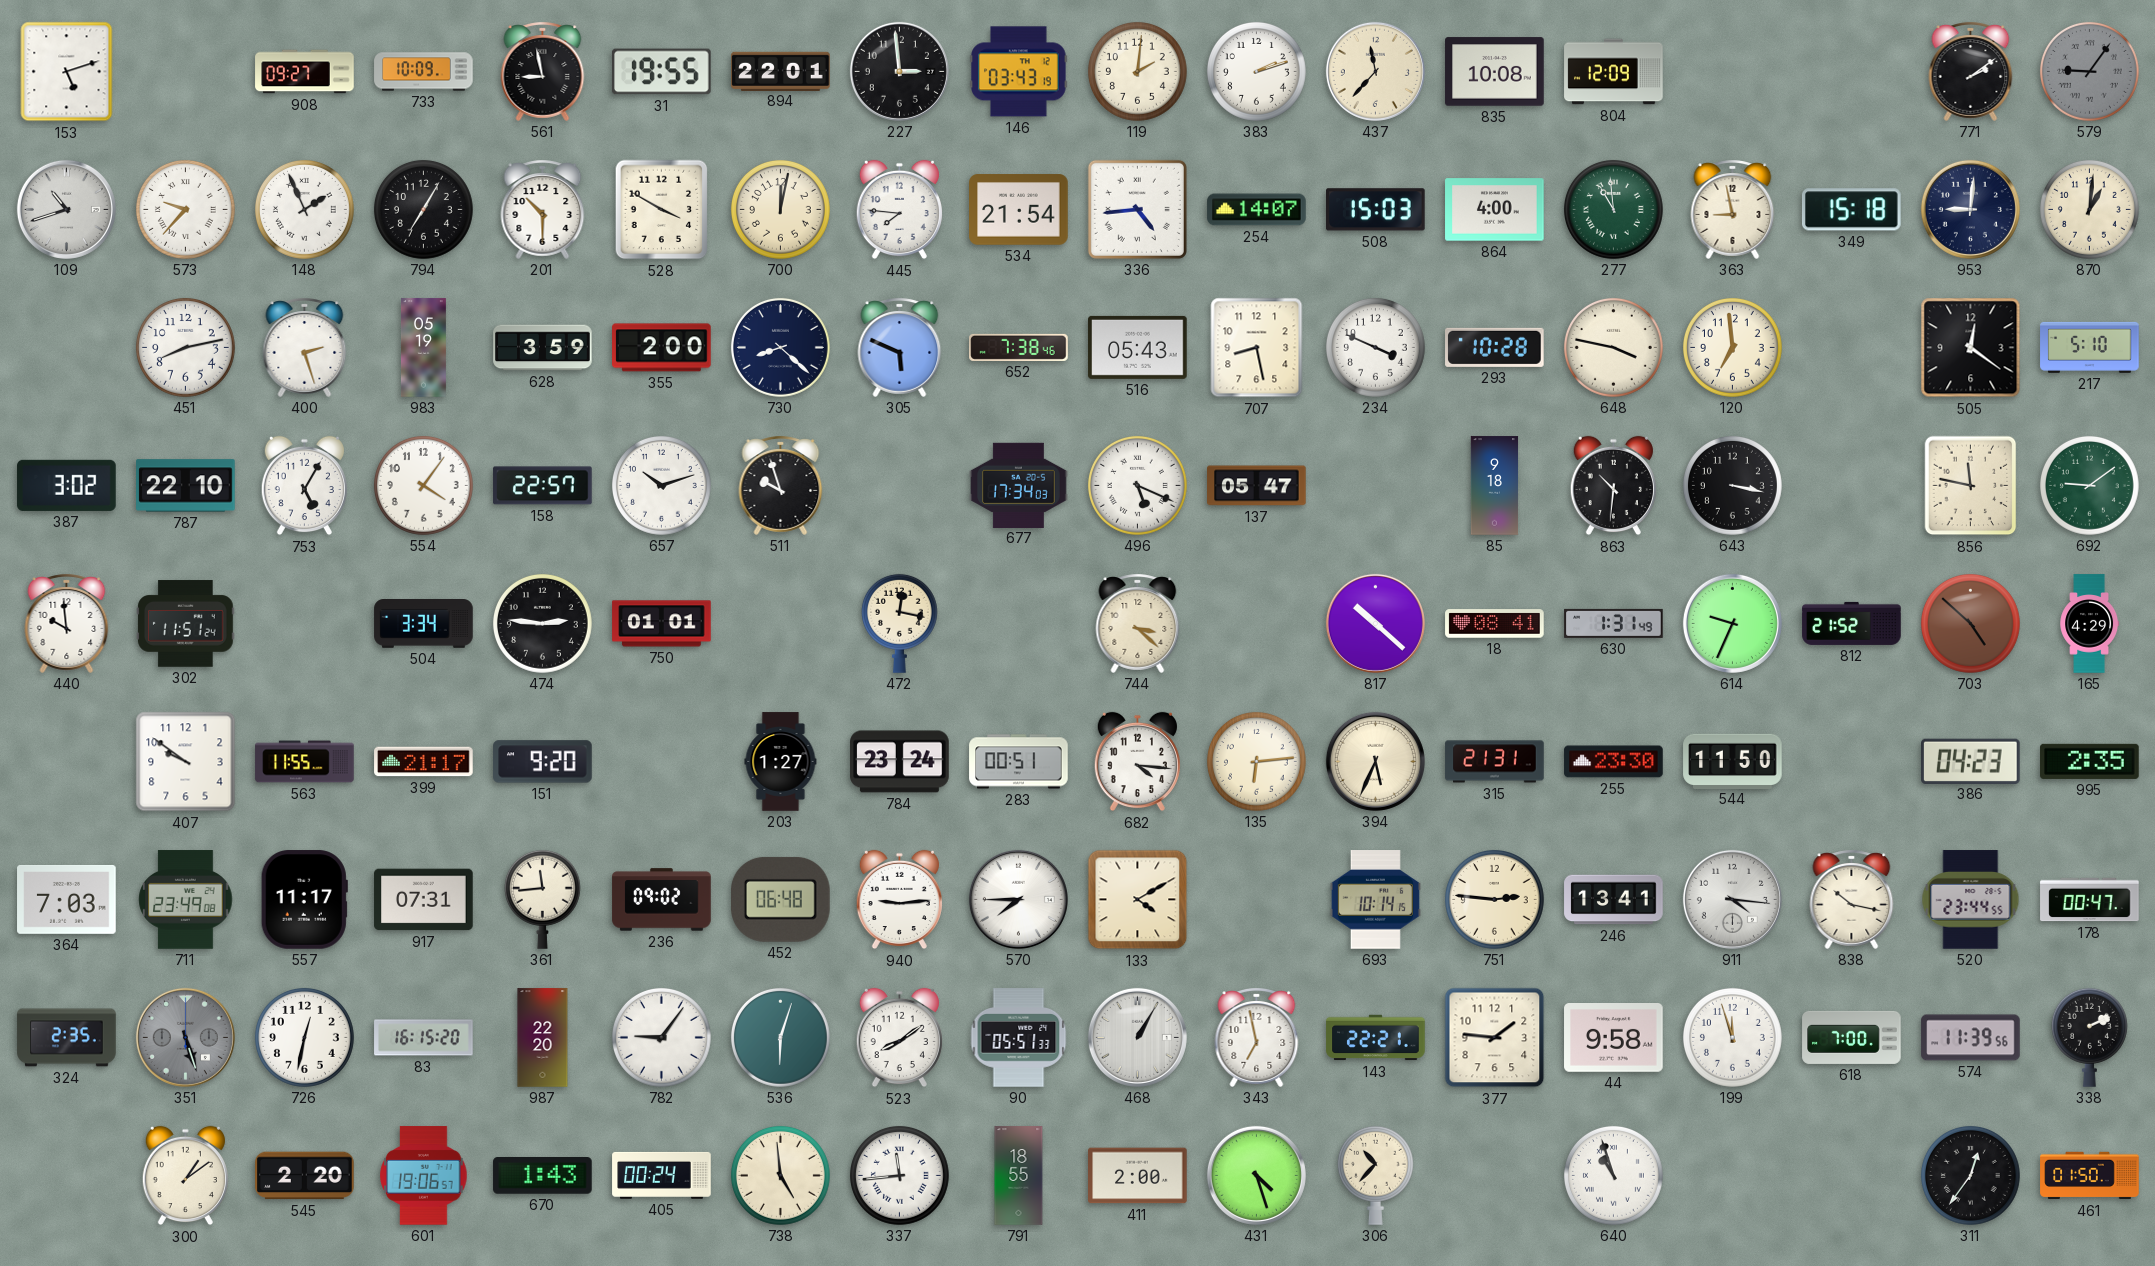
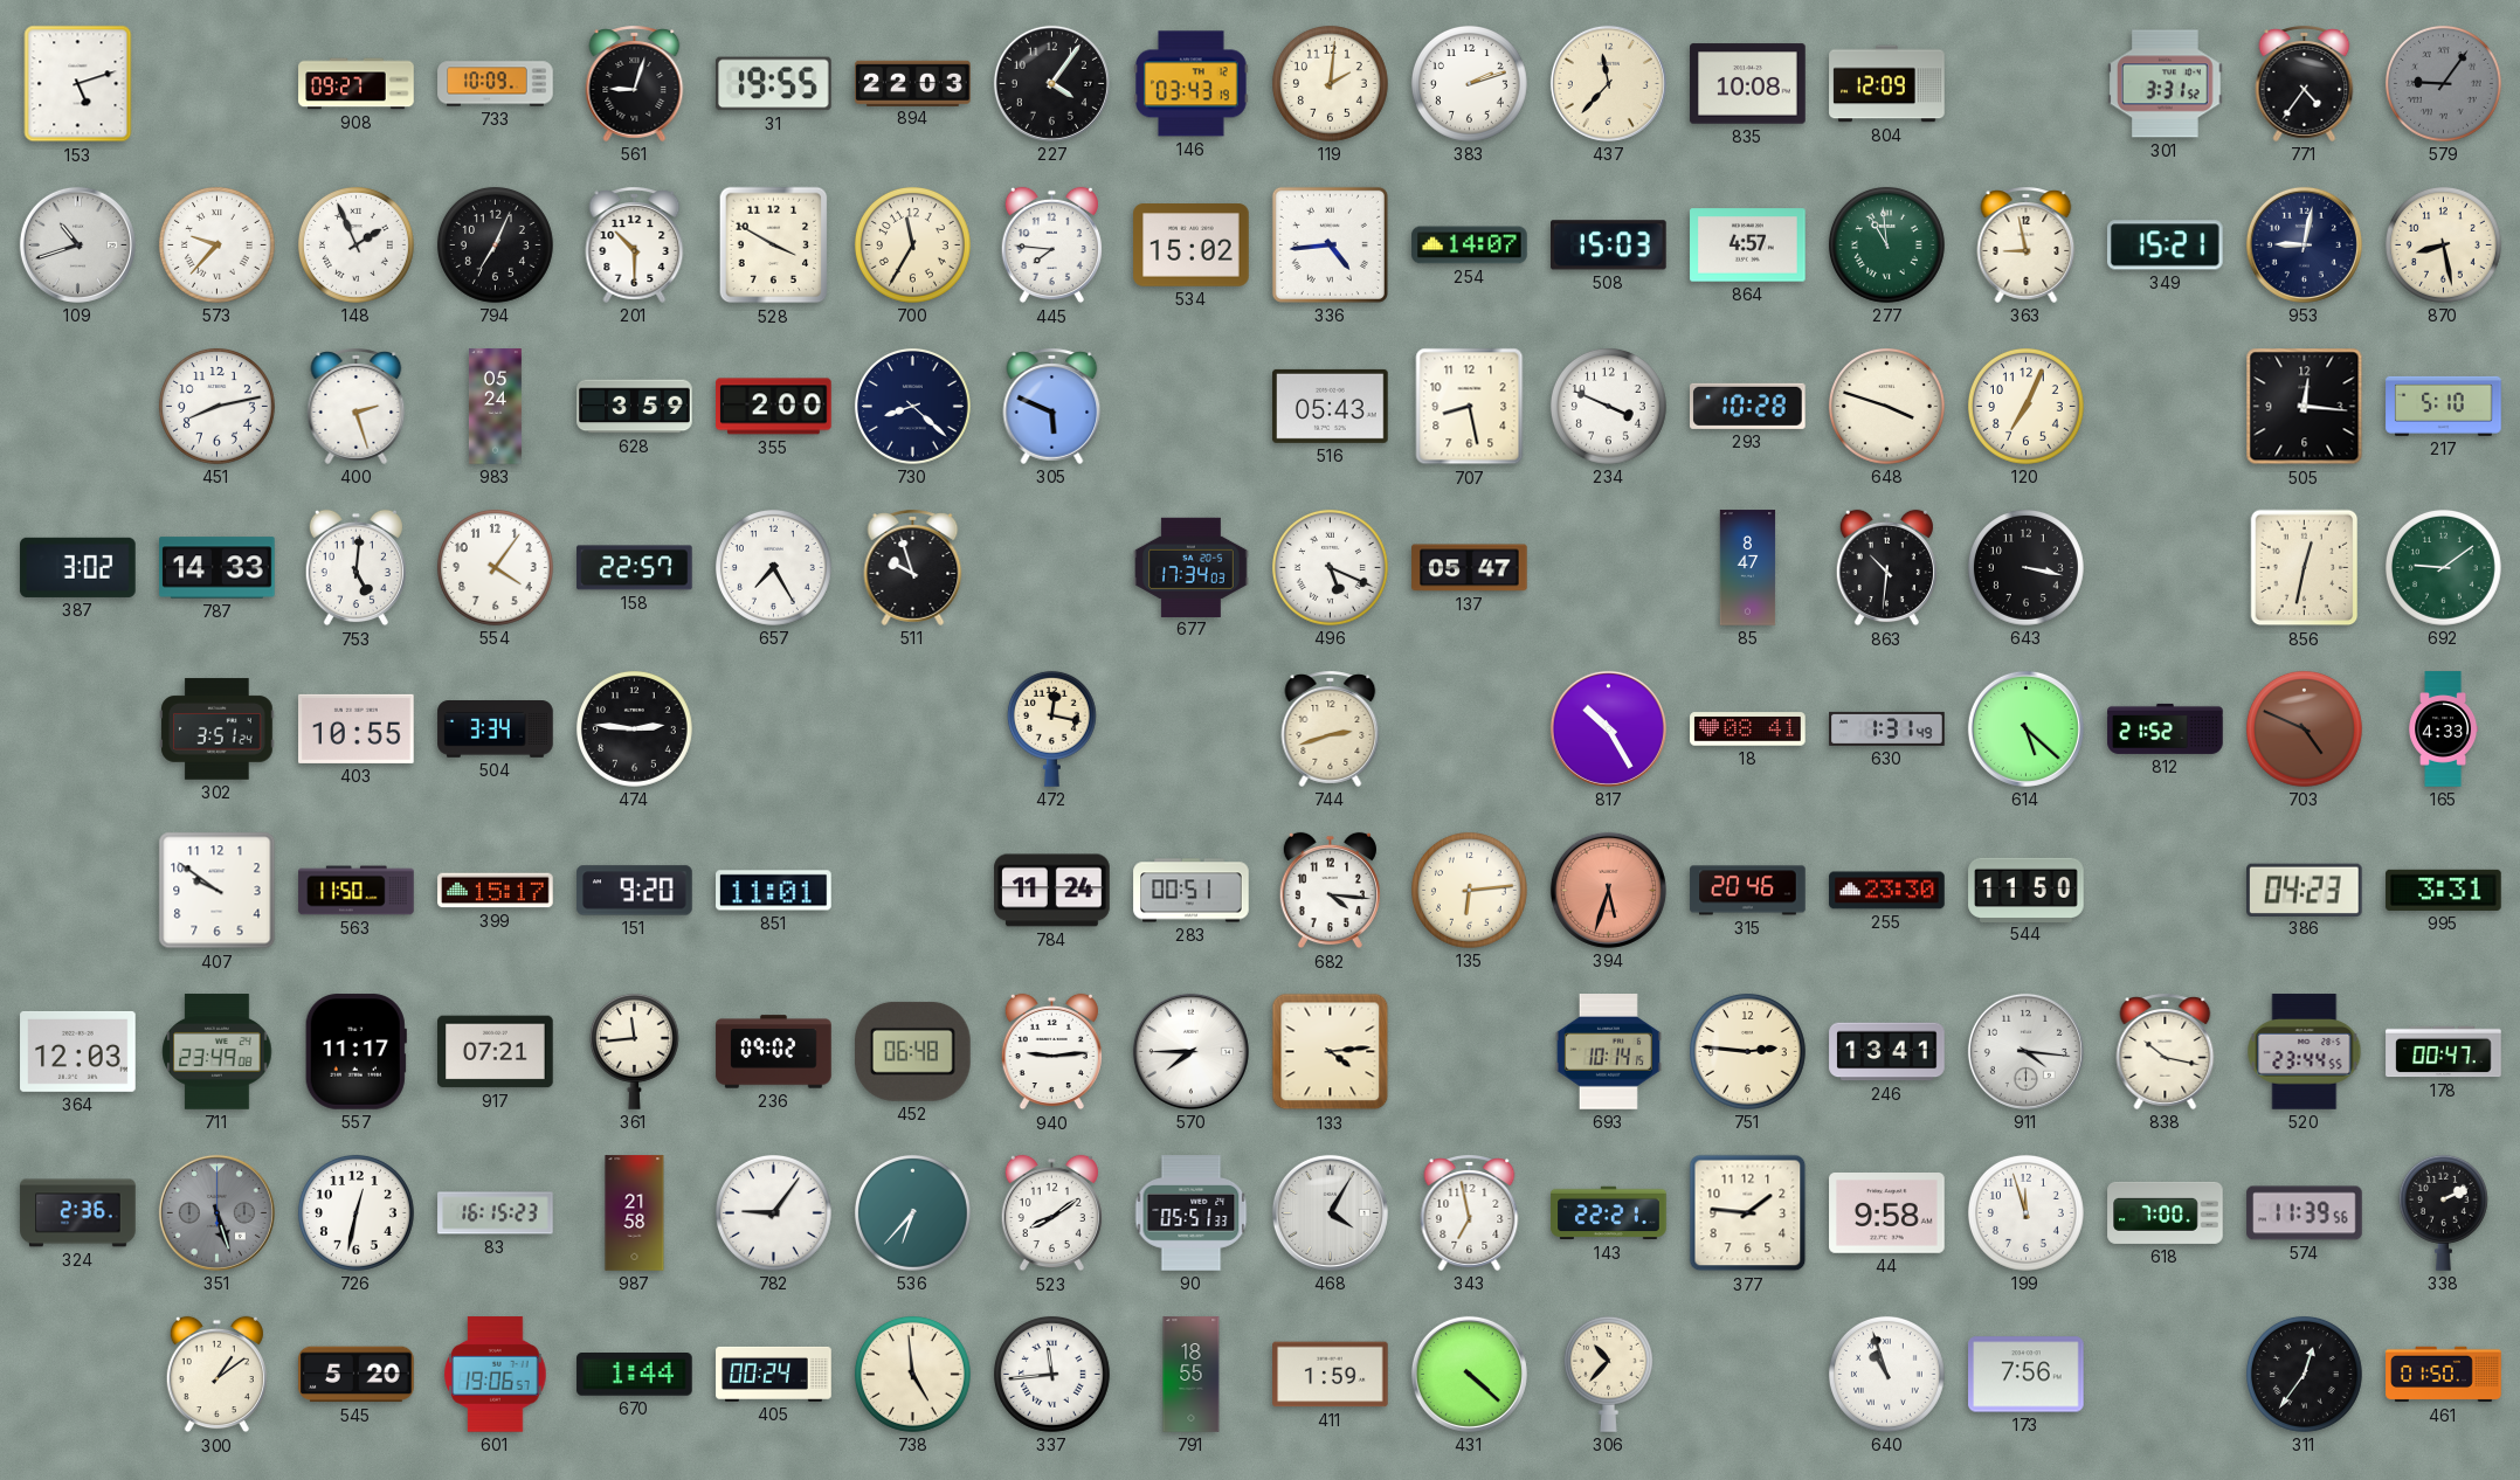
561: 8:58 -> 9:03 (635, 83)
894: 22:01 -> 22:03 (913, 83)
227: 2:59 -> 4:06 (1051, 83)
301: none -> 3:31 (2166, 84)
771: 2:09 -> 4:36 (2305, 83)
794: 7:05 -> 7:04 (495, 244)
700: 12:02 -> 11:35 (912, 244)
534: 21:54 -> 15:02 (1192, 245)
864: 4:00 -> 4:57 (1748, 245)
349: 15:18 -> 15:21 (2165, 245)
953: 9:01 -> 9:02 (2304, 244)
870: 1:01 -> 8:28 (2443, 244)
983: 05:19 -> 05:24 (495, 407)
652: 7:38 -> none (1019, 347)
648: 3:47 -> 3:48 (1886, 406)
120: 6:59 -> 7:04 (2025, 406)
505: 12:21 -> 12:16 (2305, 407)
787: 22:10 -> 14:33 (218, 568)
753: 5:05 -> 5:01 (355, 568)
657: 10:12 -> 7:25 (773, 567)
85: 9:18 -> 8:47 (1748, 568)
856: 11:47 -> 12:32 (2305, 568)
440: 9:59 -> none (67, 623)
302: 11:51 -> 3:51 (218, 729)
403: none -> 10:55 (357, 728)
750: 01:01 -> none (662, 624)
744: 3:22 -> 2:42 (1331, 728)
817: 10:22 -> 10:25 (1608, 728)
614: 9:34 -> 5:22 (2025, 728)
703: 4:52 -> 4:49 (2304, 728)
165: 4:29 -> 4:33 (2444, 729)
563: 11:55 -> 11:50 (357, 891)
399: 21:17 -> 15:17 (496, 891)
851: none -> 11:01 (774, 891)
203: 1:27 -> none (781, 762)
784: 23:24 -> 11:24 (1052, 891)
394: 5:34 -> 5:33 (1608, 890)
394 dial: cream -> salmon (1608, 890)
315: 21:31 -> 20:46 (1748, 891)
995: 2:35 -> 3:31 (2444, 890)
364: 7:03 -> 12:03 (78, 1051)
917: 07:31 -> 07:21 (496, 1052)
133: 4:10 -> 4:14 (1331, 1052)
324: 2:35 -> 2:36 (78, 1213)
83: 16:15:20 -> 16:15:23 (496, 1213)
987: 22:20 -> 21:58 (635, 1213)
536: 6:03 -> 6:37 (912, 1212)
468: 1:05 -> 4:05 (1330, 1212)
545: 2:20 -> 5:20 (357, 1375)
670: 1:43 -> 1:44 (635, 1375)
411: 2:00 -> 1:59 (1331, 1375)
431: 4:27 -> 4:22 (1469, 1374)
173: none -> 7:56 (2027, 1375)
